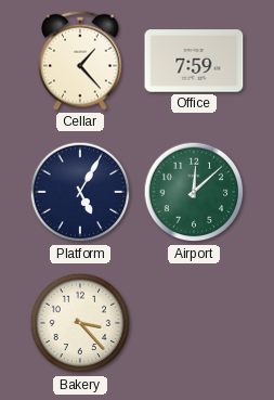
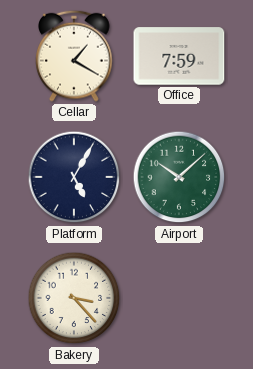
Cellar: 1:23 -> 1:20 (74, 56)
Airport: 12:08 -> 10:08 (179, 177)
